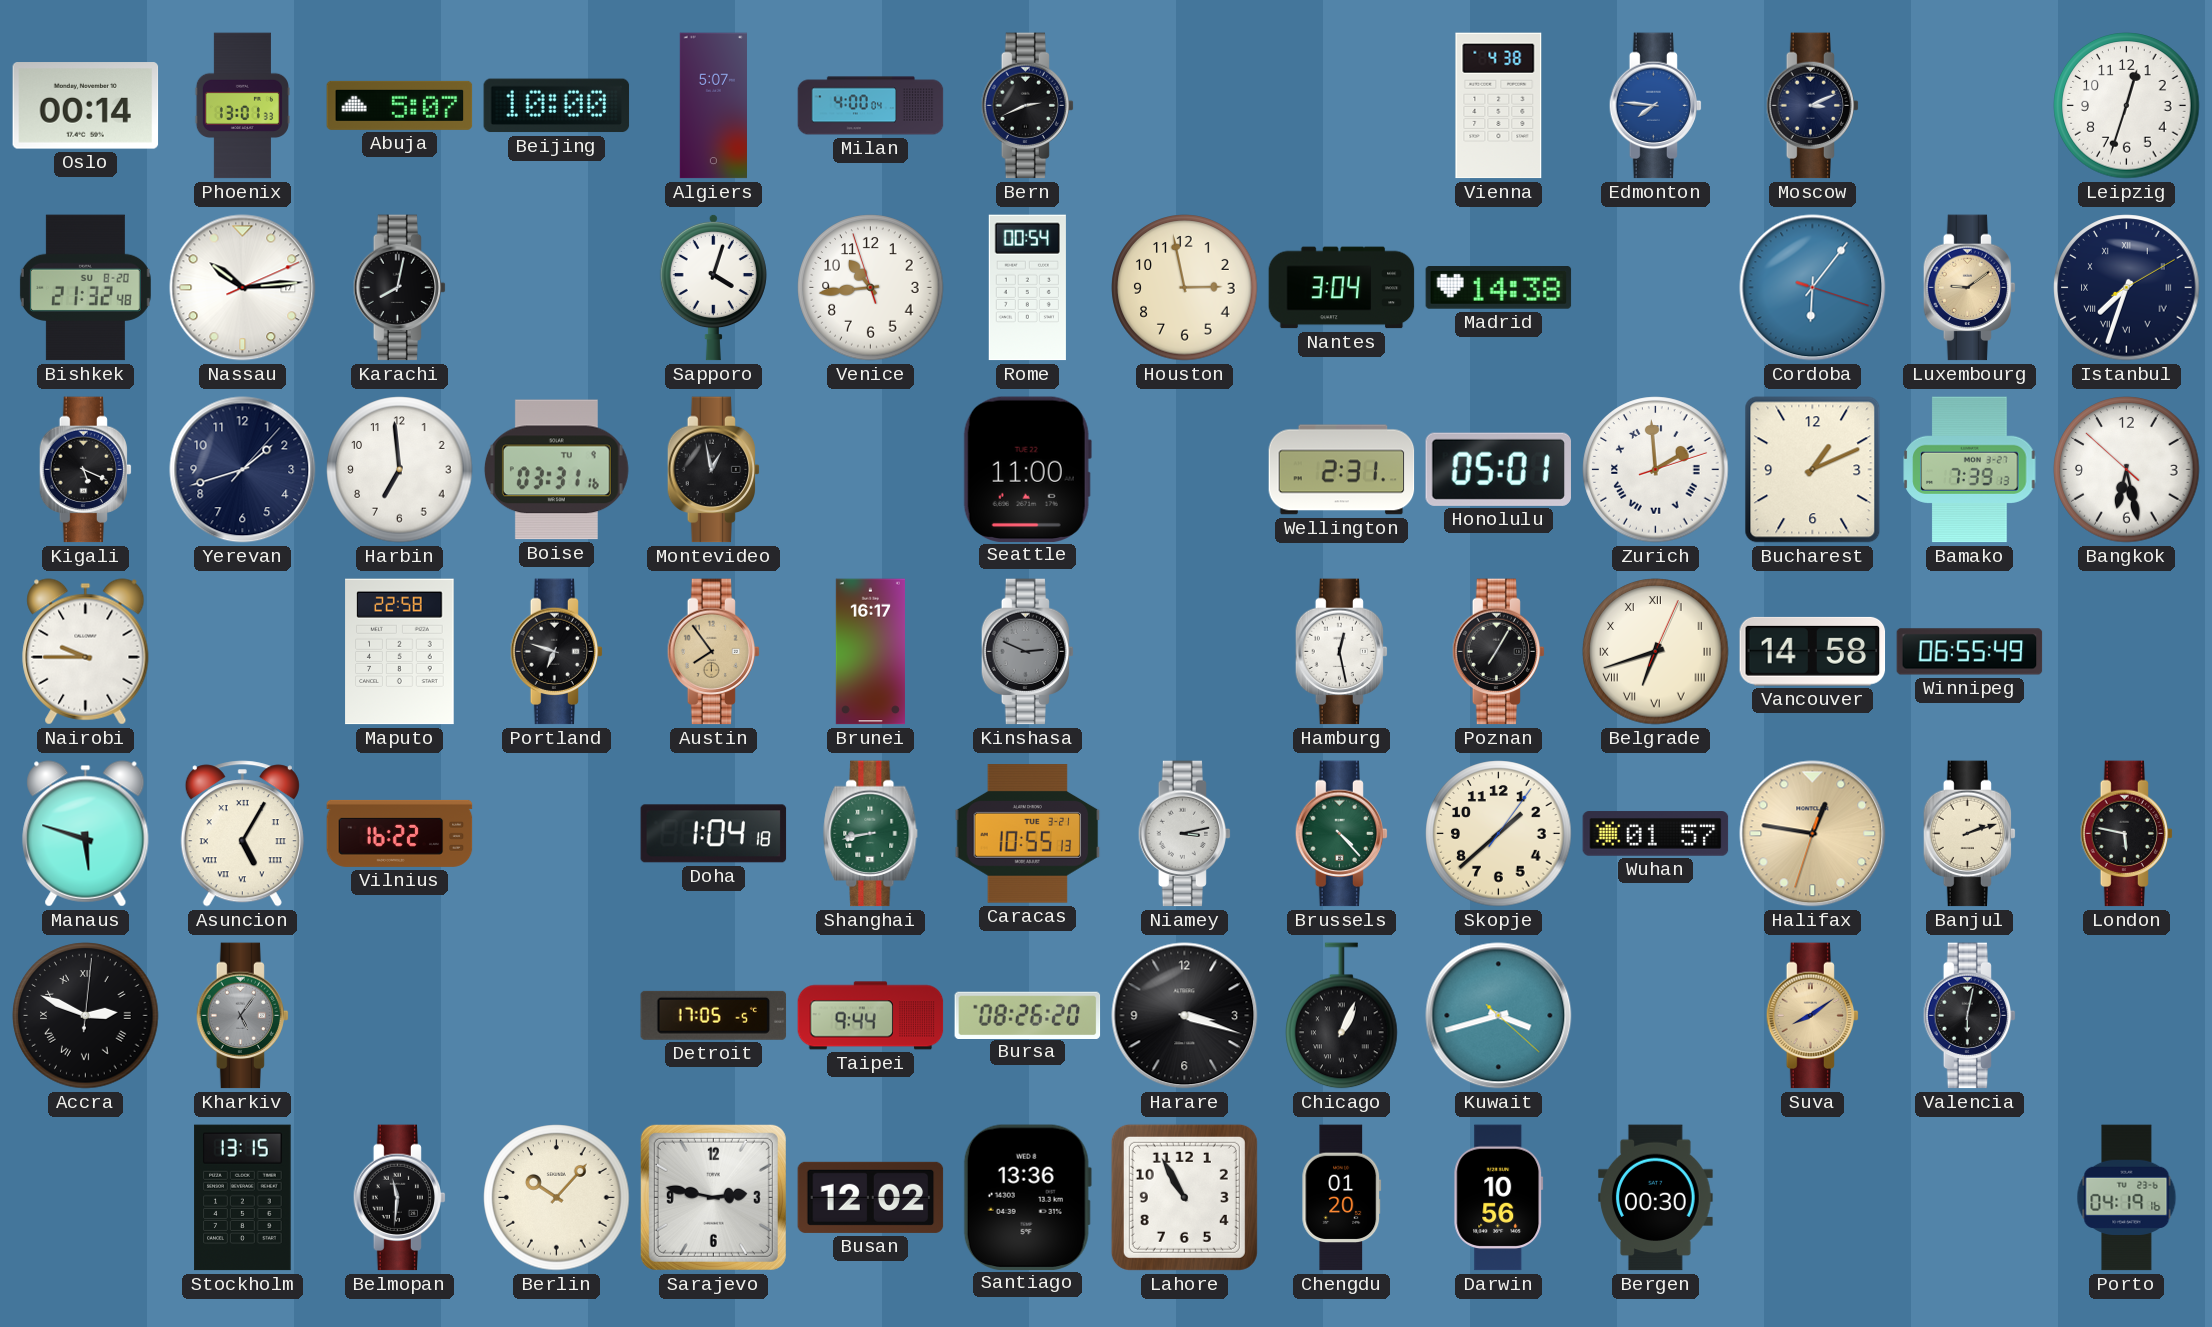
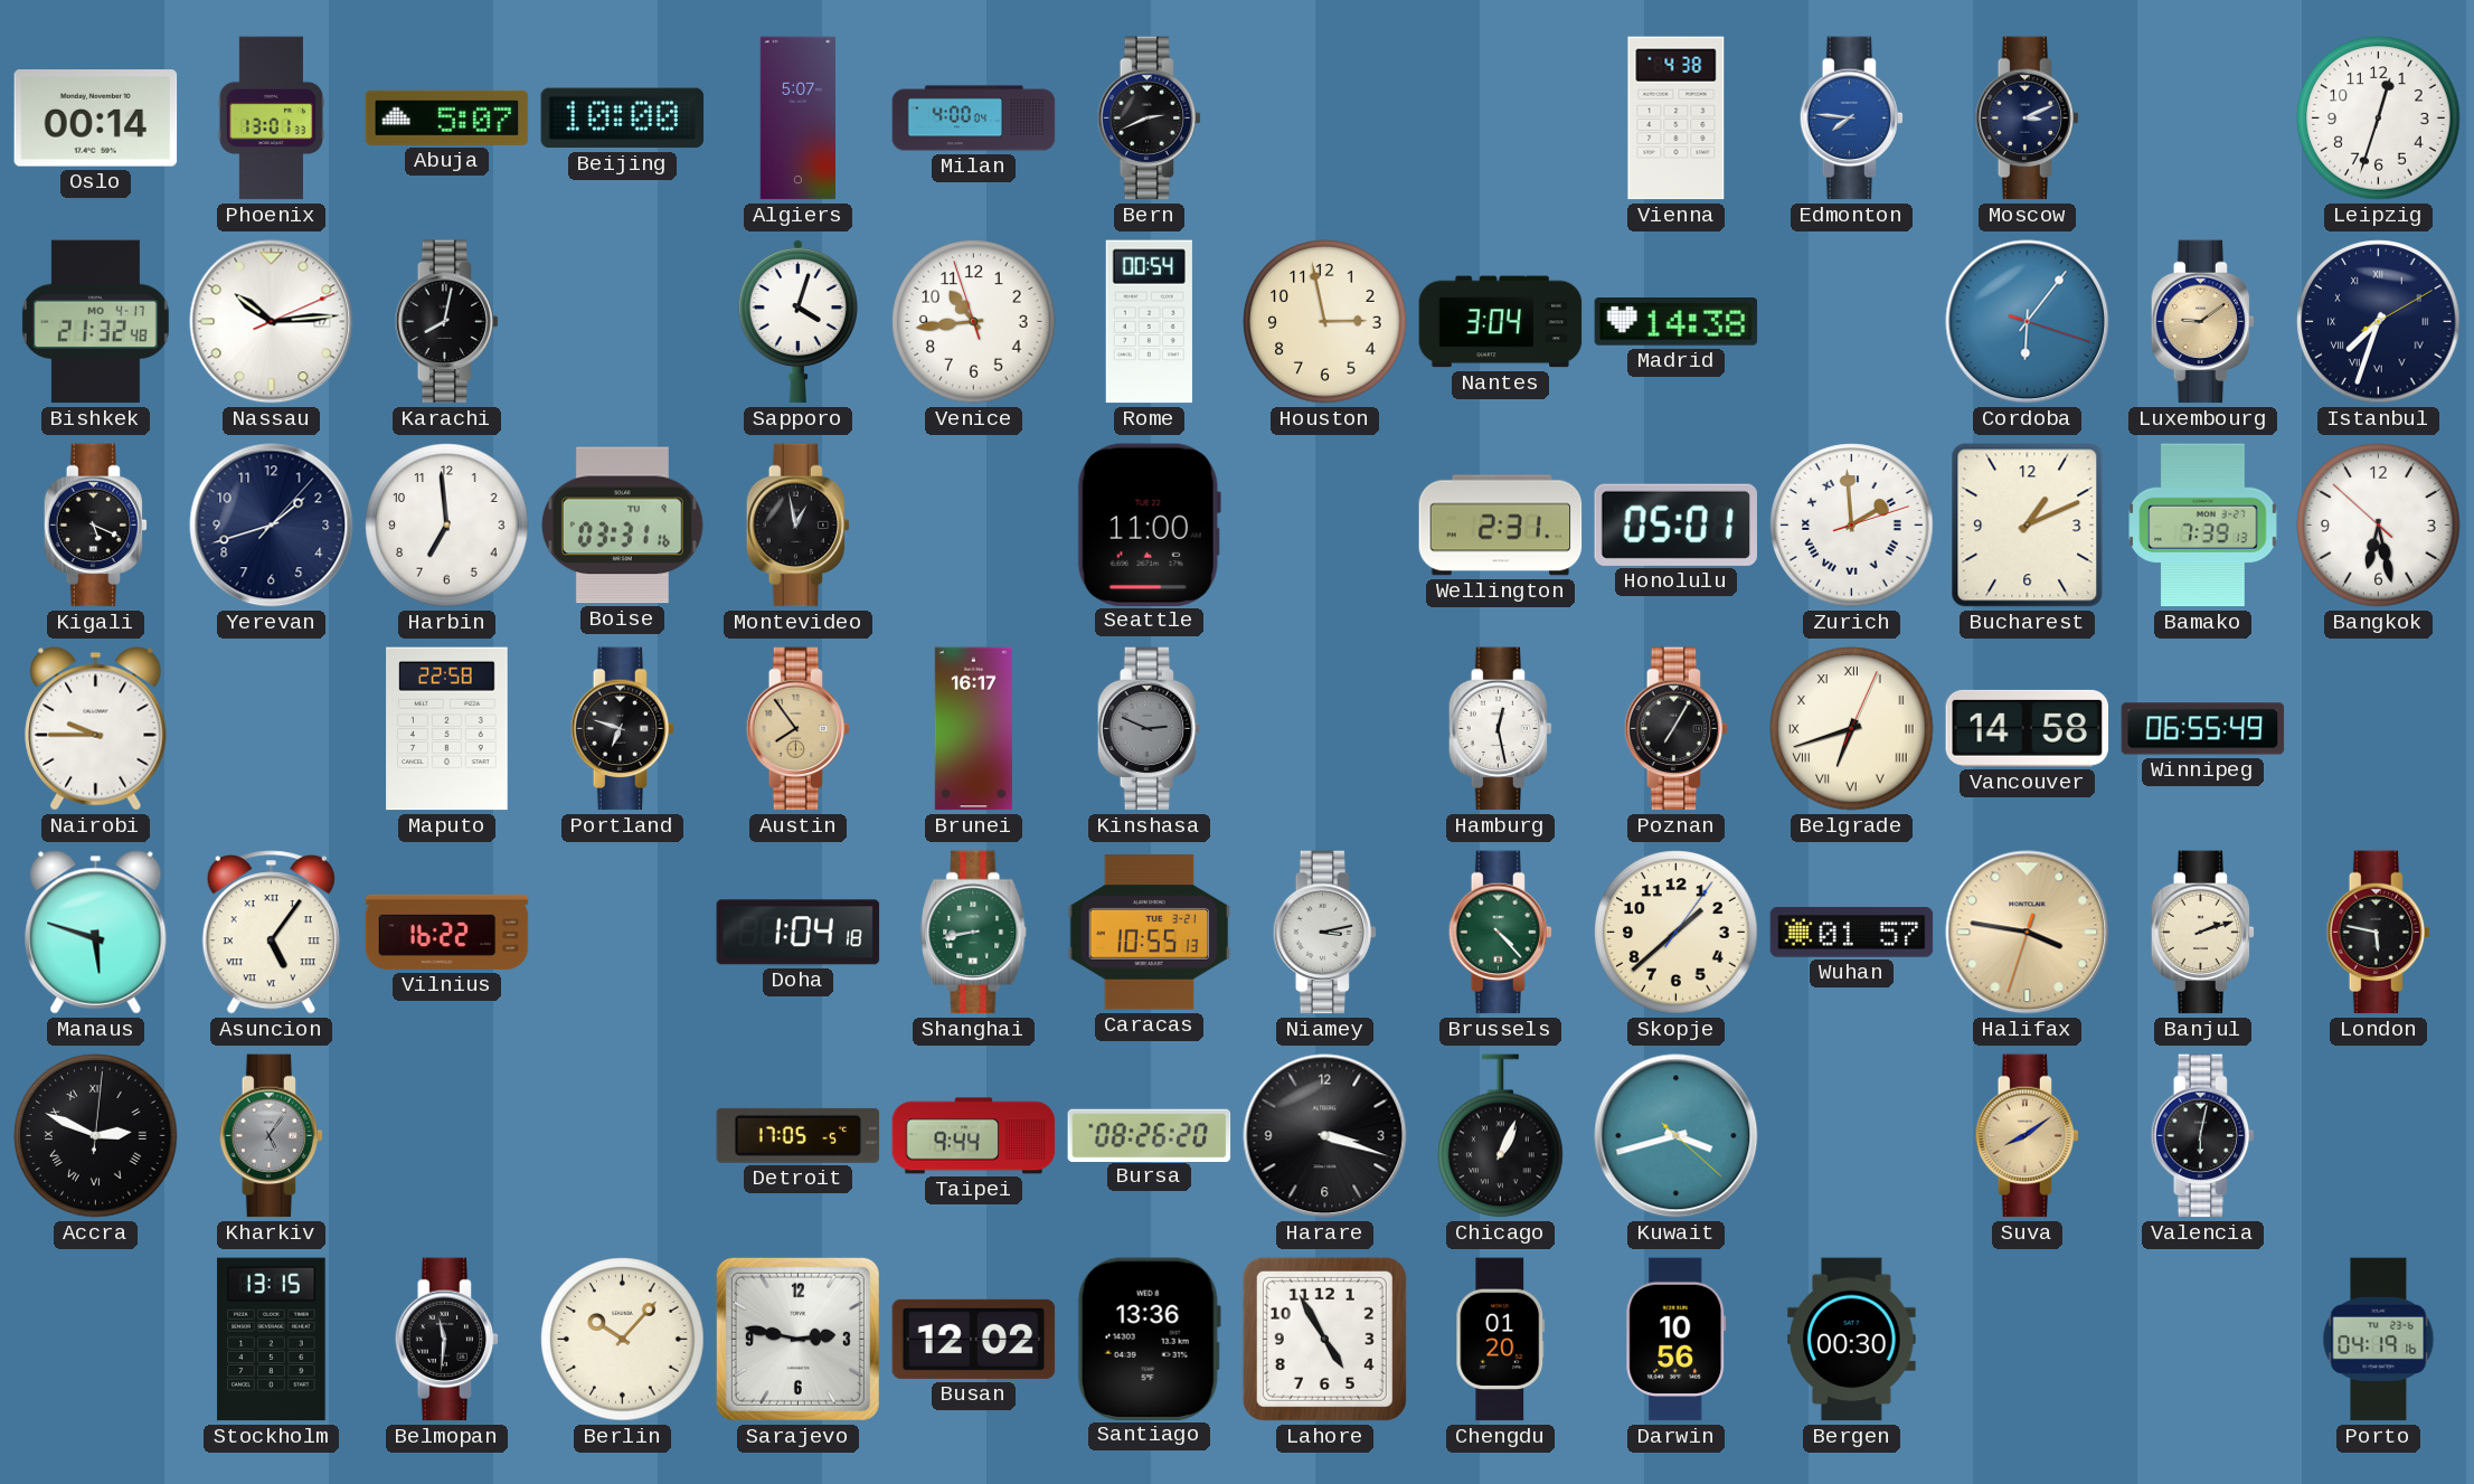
Bishkek date: SU 8-20 -> MO 4-17 (95, 322)
Asuncion: 5:05 -> 5:06 (271, 933)
Halifax: 12:46 -> 3:46 (2028, 933)
Lahore: 10:55 -> 4:55 (1324, 1339)
